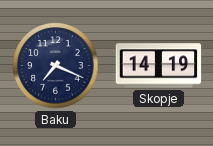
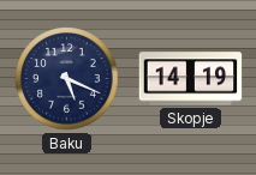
Baku: 7:19 -> 5:19 (67, 79)
